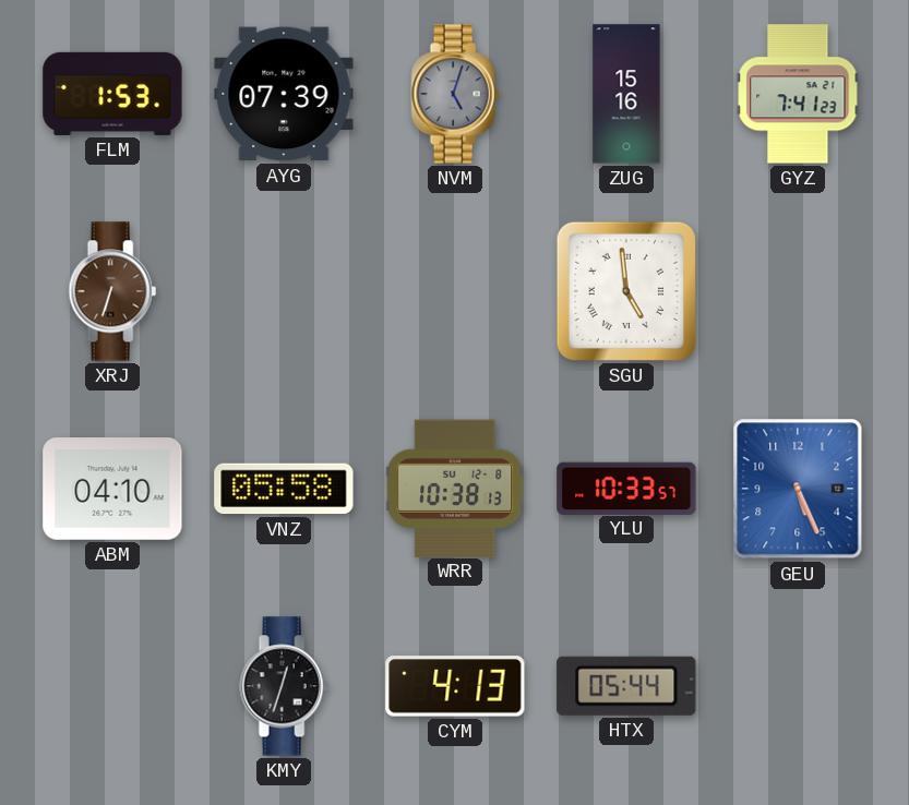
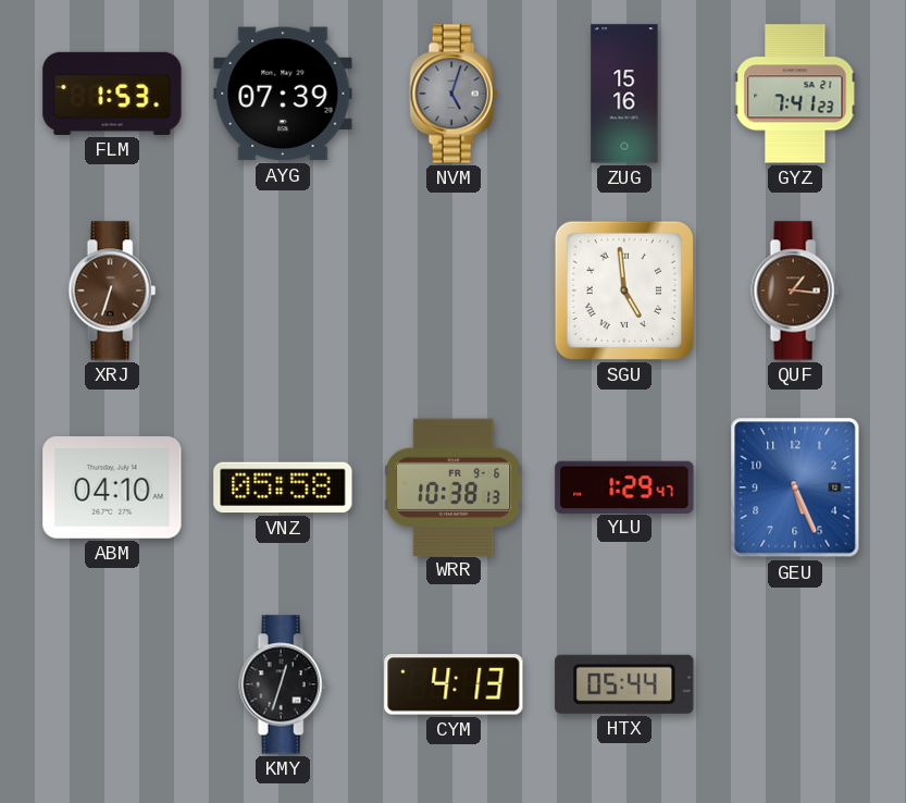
QUF: none -> 1:16 (795, 291)
WRR date: SU 12-8 -> FR 9-6 (454, 486)
YLU: 10:33 -> 1:29 (624, 486)
